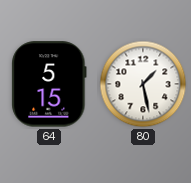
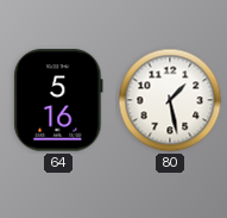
64: 5:15 -> 5:16 (58, 100)
